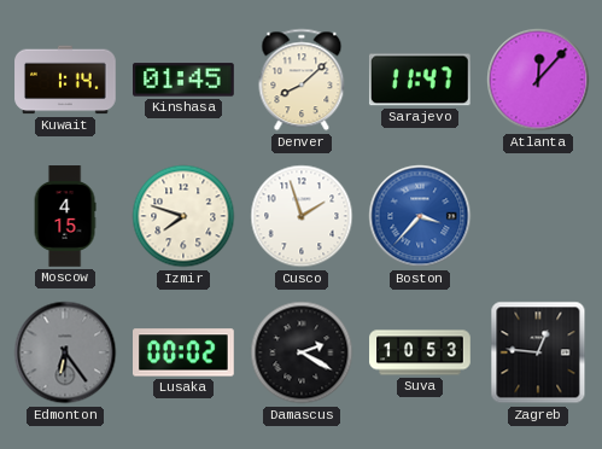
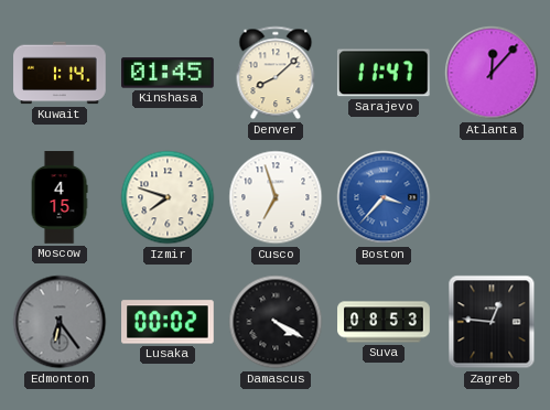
Cusco: 1:57 -> 6:57 (276, 197)
Damascus: 2:20 -> 4:20 (276, 322)
Suva: 10:53 -> 08:53 (384, 322)
